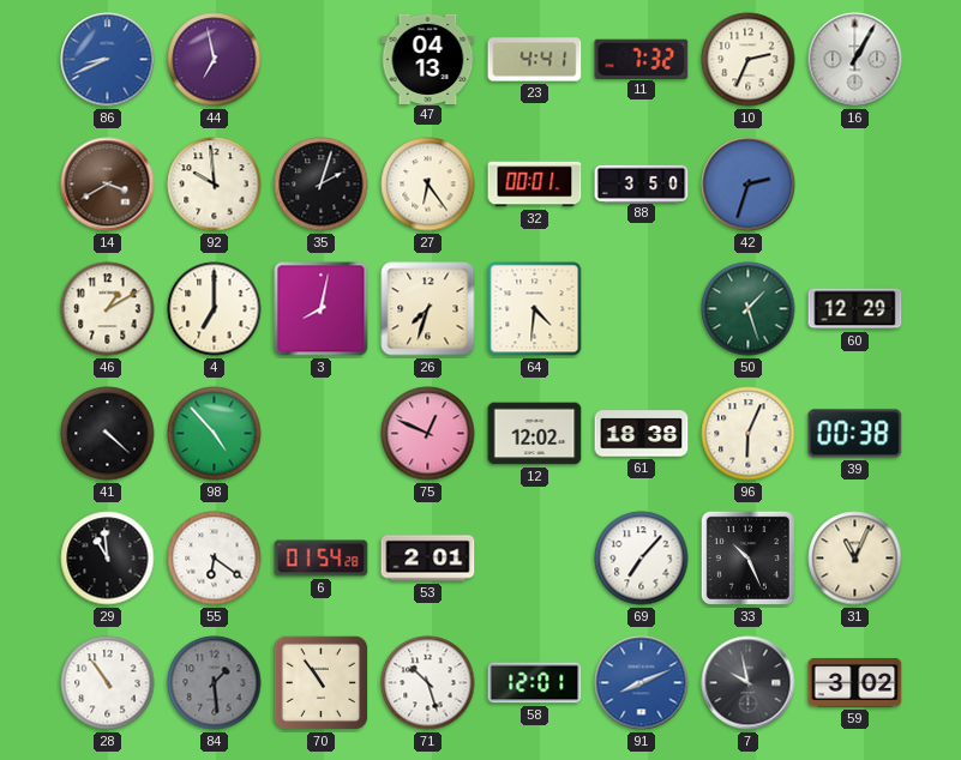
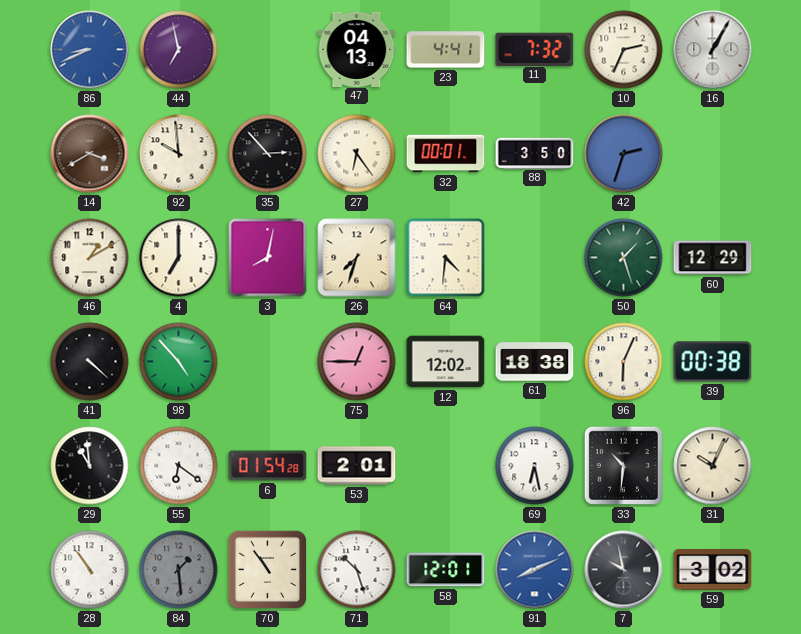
35: 2:03 -> 2:53 (268, 154)
75: 12:49 -> 12:45 (357, 362)
69: 7:07 -> 6:28 (535, 466)
33: 10:26 -> 10:31 (623, 465)
31: 11:04 -> 10:04 (713, 466)
